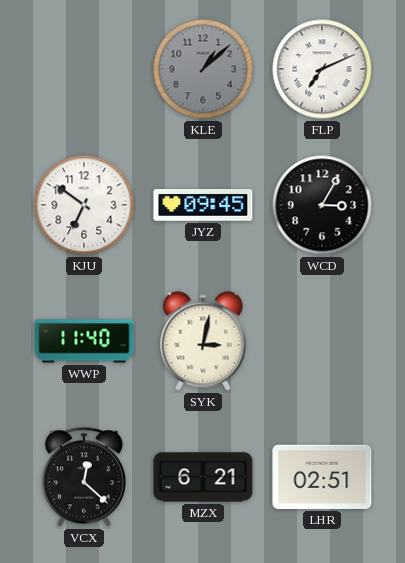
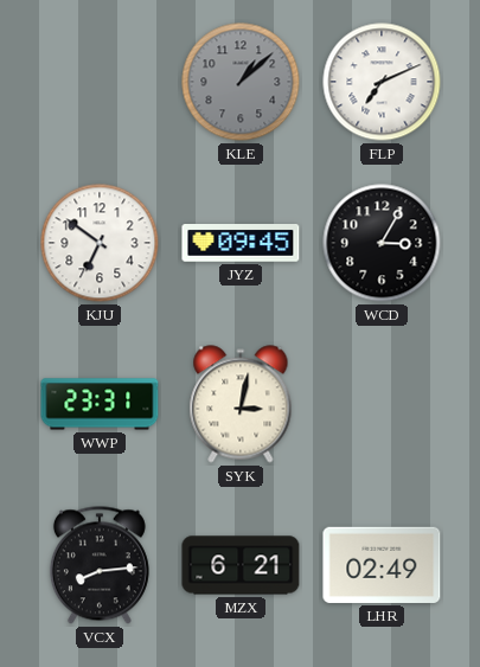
WWP: 11:40 -> 23:31 (100, 404)
VCX: 12:22 -> 8:14 (100, 565)
LHR: 02:51 -> 02:49 (382, 565)
